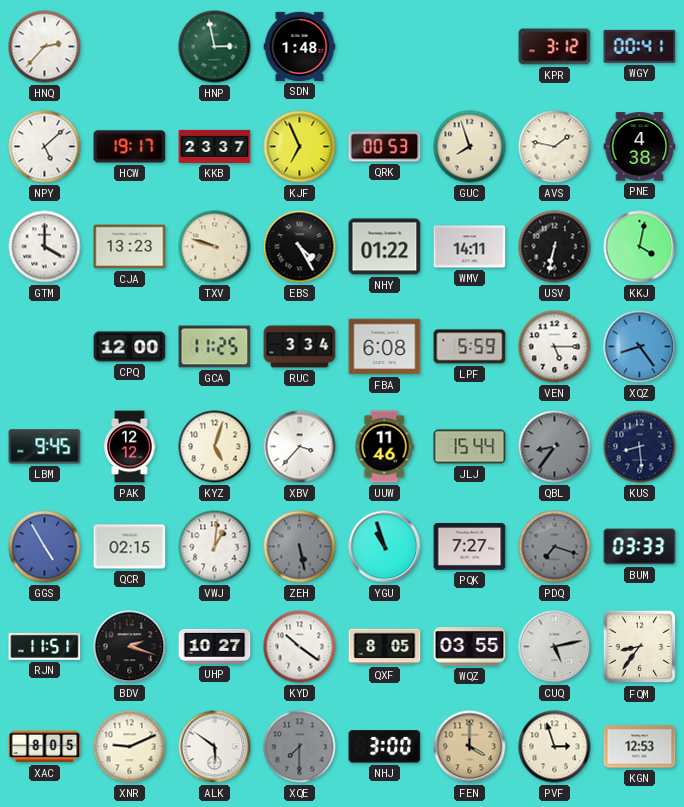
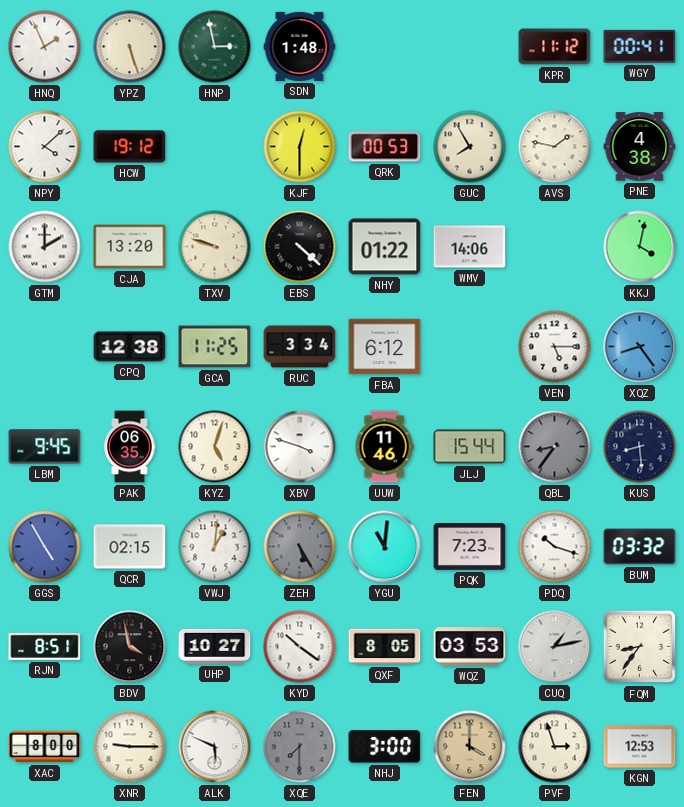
HNQ: 2:37 -> 1:56 (45, 47)
YPZ: none -> 5:27 (130, 47)
KPR: 3:12 -> 11:12 (555, 47)
NPY: 5:08 -> 4:08 (45, 147)
HCW: 19:17 -> 19:12 (130, 147)
KKB: 23:37 -> none (215, 146)
KJF: 6:56 -> 12:30 (300, 147)
GUC: 7:57 -> 7:55 (470, 147)
GTM: 4:00 -> 2:00 (45, 247)
CJA: 13:23 -> 13:20 (130, 247)
EBS: 4:25 -> 4:22 (300, 247)
WMV: 14:11 -> 14:06 (470, 247)
USV: 6:32 -> none (555, 247)
CPQ: 12:00 -> 12:38 (130, 347)
FBA: 6:08 -> 6:12 (385, 347)
LPF: 5:59 -> none (470, 347)
PAK: 12:12 -> 06:35 (130, 447)
XBV: 3:37 -> 3:48 (300, 447)
ZEH: 5:28 -> 5:25 (300, 547)
YGU: 10:57 -> 11:01 (385, 547)
PQK: 7:27 -> 7:23 (470, 547)
PDQ: 7:18 -> 10:18 (555, 547)
PDQ dial: grey -> white (555, 547)
BUM: 03:33 -> 03:32 (640, 547)
RJN: 11:51 -> 8:51 (45, 646)
BDV: 2:18 -> 3:58 (130, 647)
WQZ: 03:55 -> 03:53 (470, 647)
CUQ: 5:13 -> 1:13 (555, 647)
XAC: 8:05 -> 8:00 (45, 747)
XNR: 9:11 -> 9:15 (130, 747)
ALK: 5:51 -> 5:49 (215, 747)
